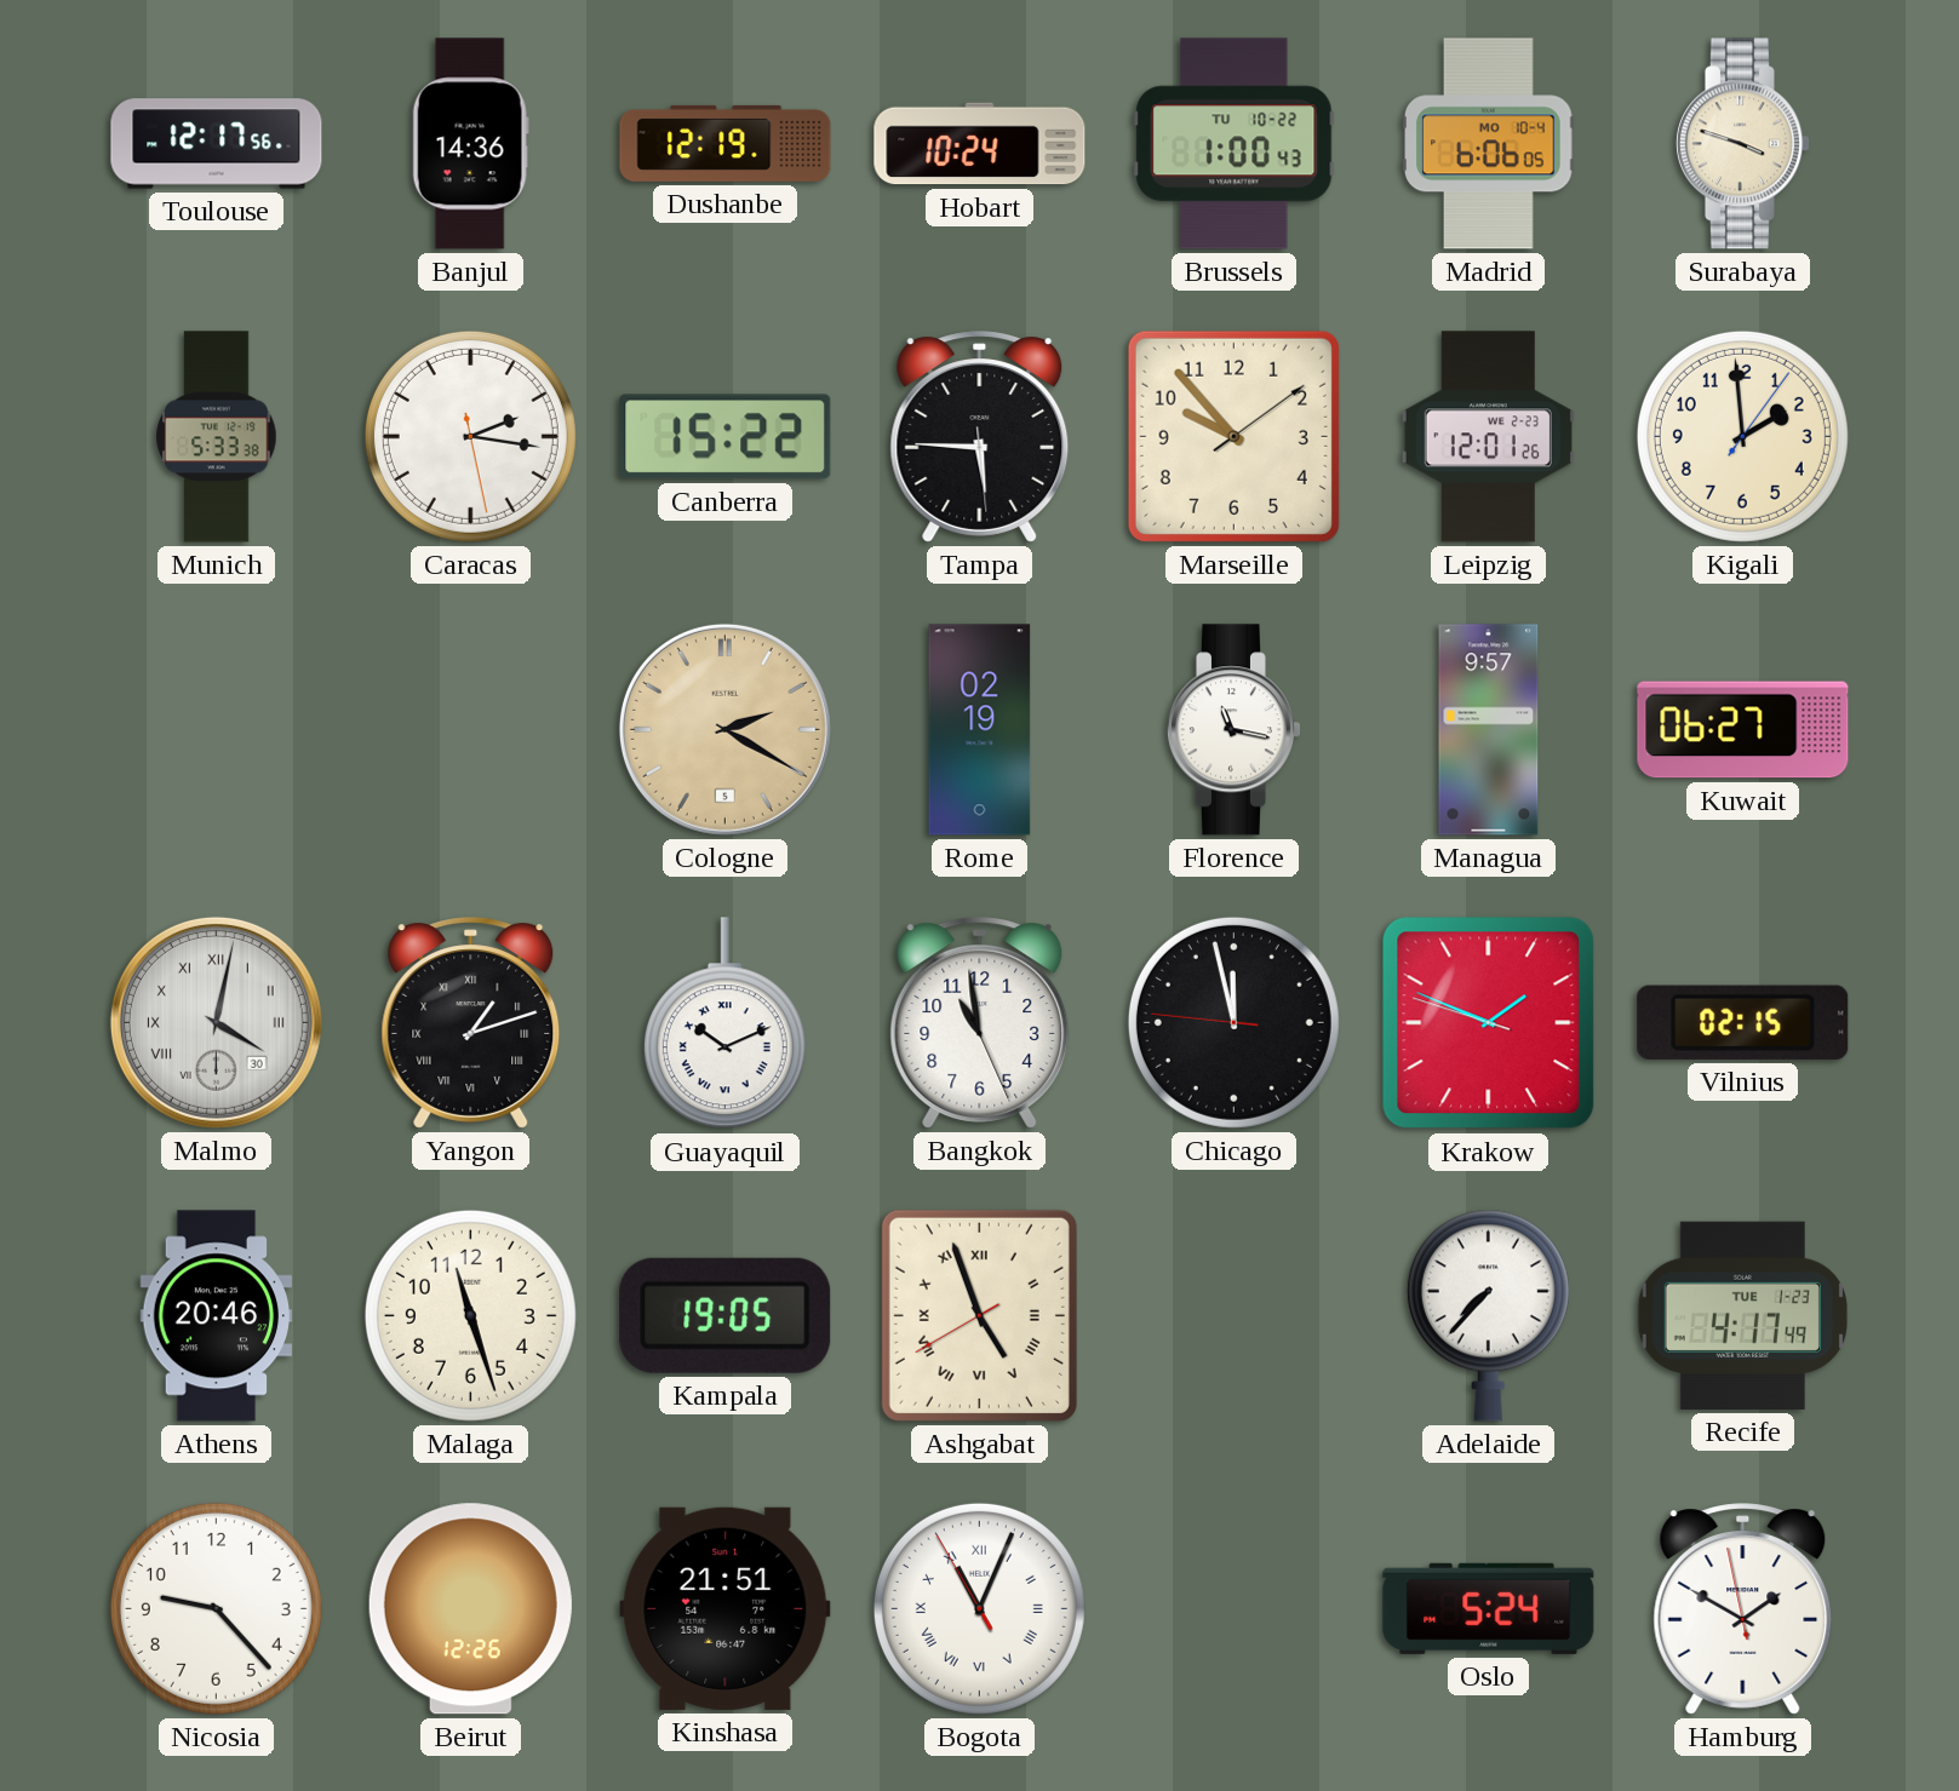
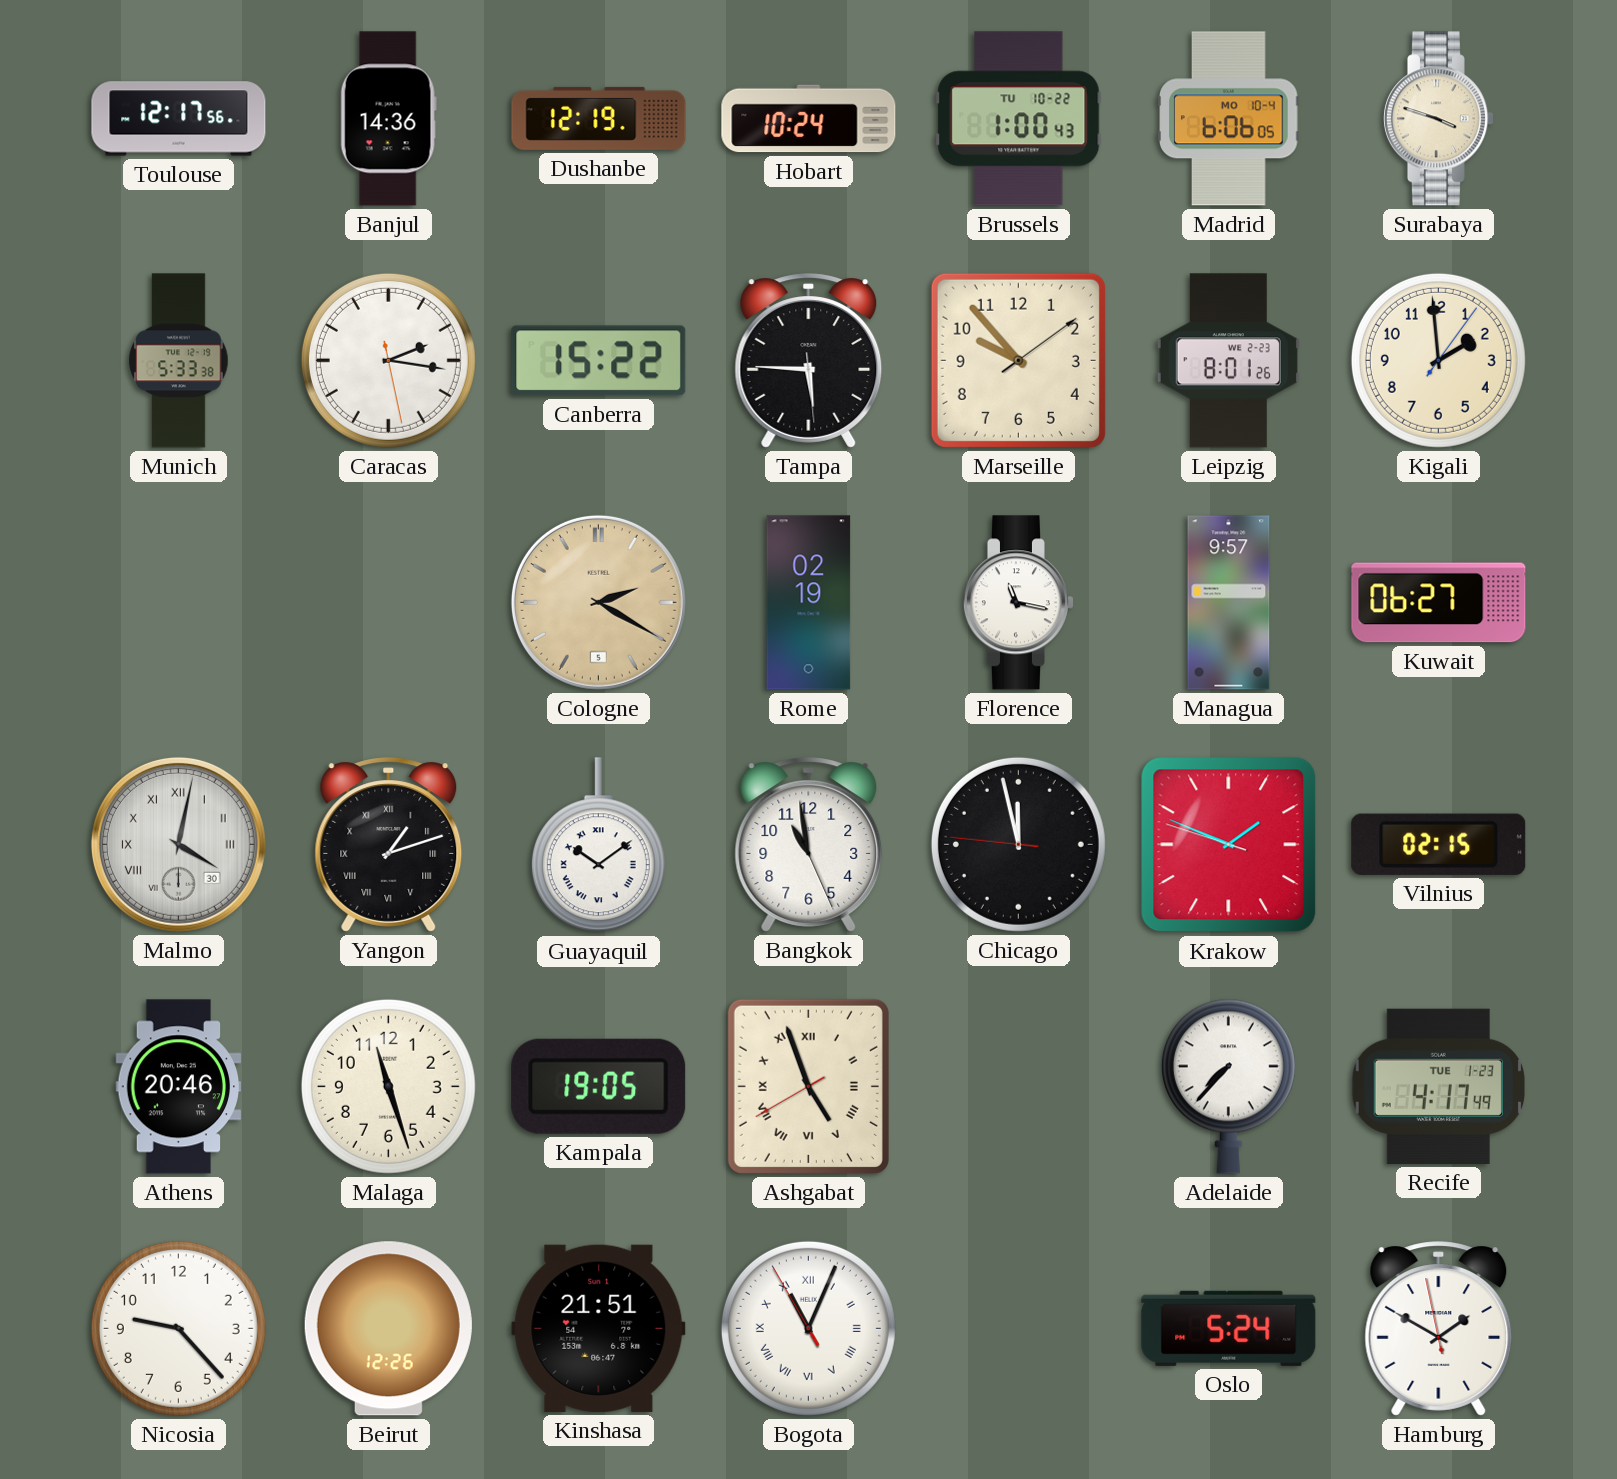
Leipzig: 12:01 -> 8:01 (1228, 361)
Guayaquil: 10:11 -> 10:09 (598, 845)
